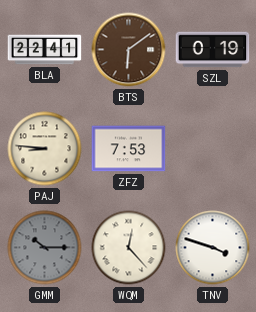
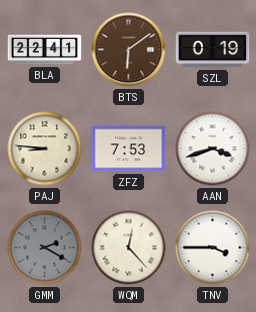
AAN: none -> 3:42 (213, 149)
GMM: 10:15 -> 2:20 (45, 248)
TNV: 3:48 -> 3:45 (213, 248)
